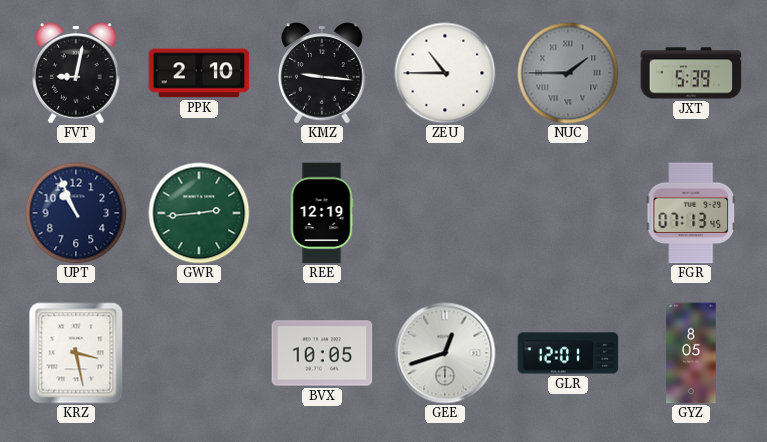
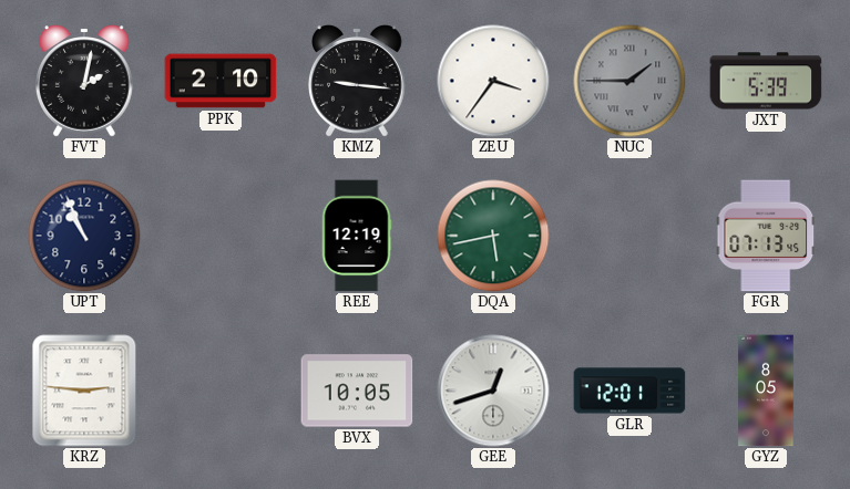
FVT: 9:02 -> 2:02 (85, 81)
ZEU: 10:45 -> 3:36 (493, 81)
GWR: 2:44 -> none (199, 213)
DQA: none -> 5:43 (493, 236)
KRZ: 3:28 -> 2:46 (84, 391)
